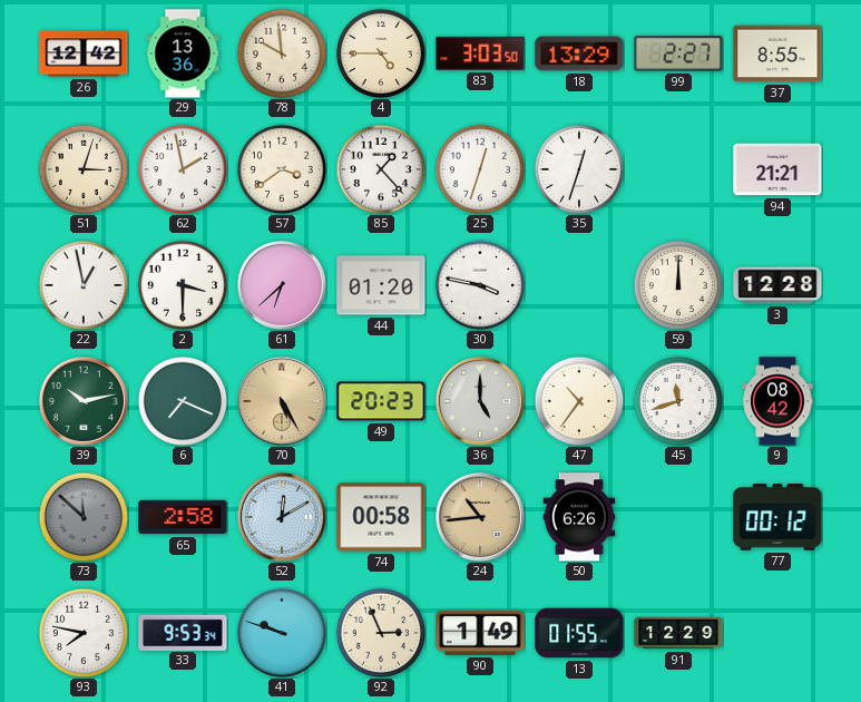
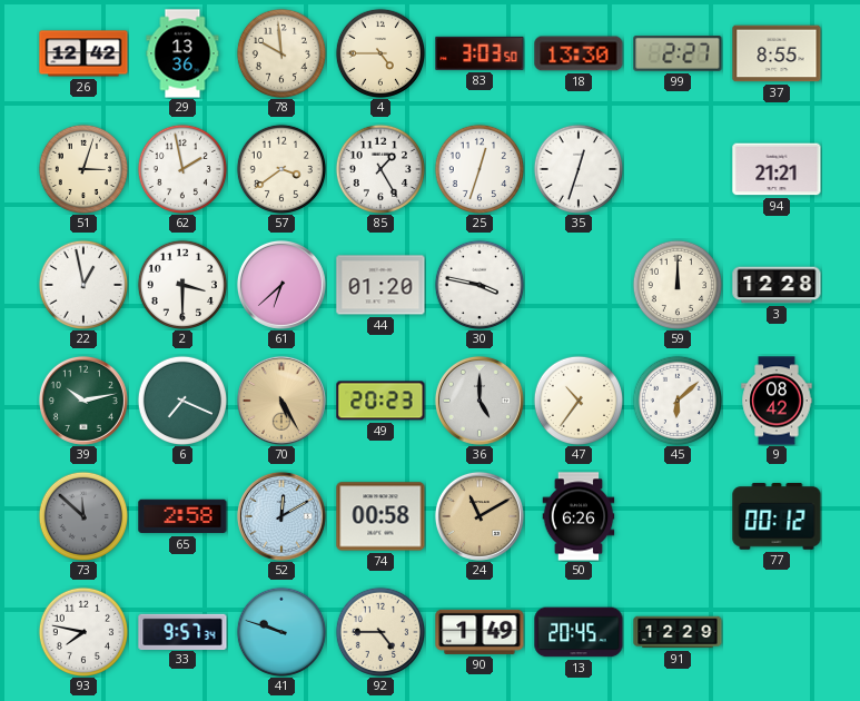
18: 13:29 -> 13:30 (579, 53)
85: 1:23 -> 1:25 (379, 168)
45: 11:42 -> 6:08 (676, 399)
24: 10:44 -> 11:10 (480, 516)
33: 9:53 -> 9:57 (182, 631)
92: 2:56 -> 4:45 (379, 631)
13: 01:55 -> 20:45 (579, 632)
